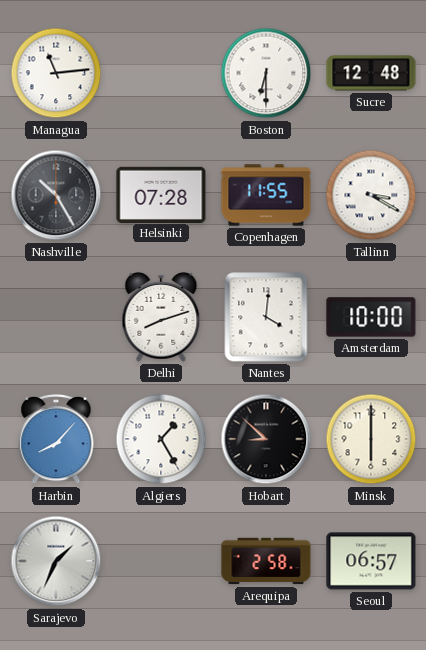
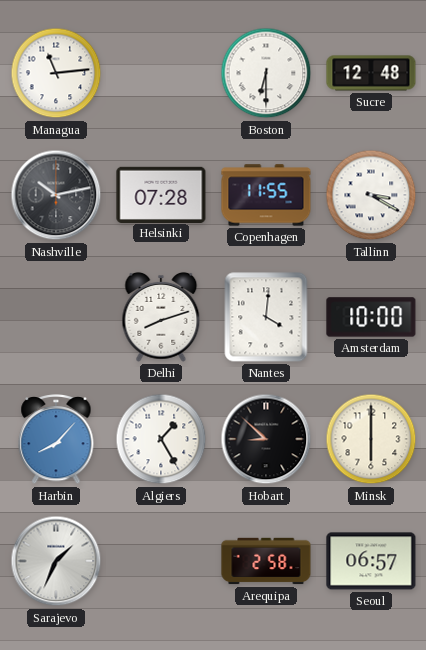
Nashville: 10:25 -> 10:13 (56, 195)
